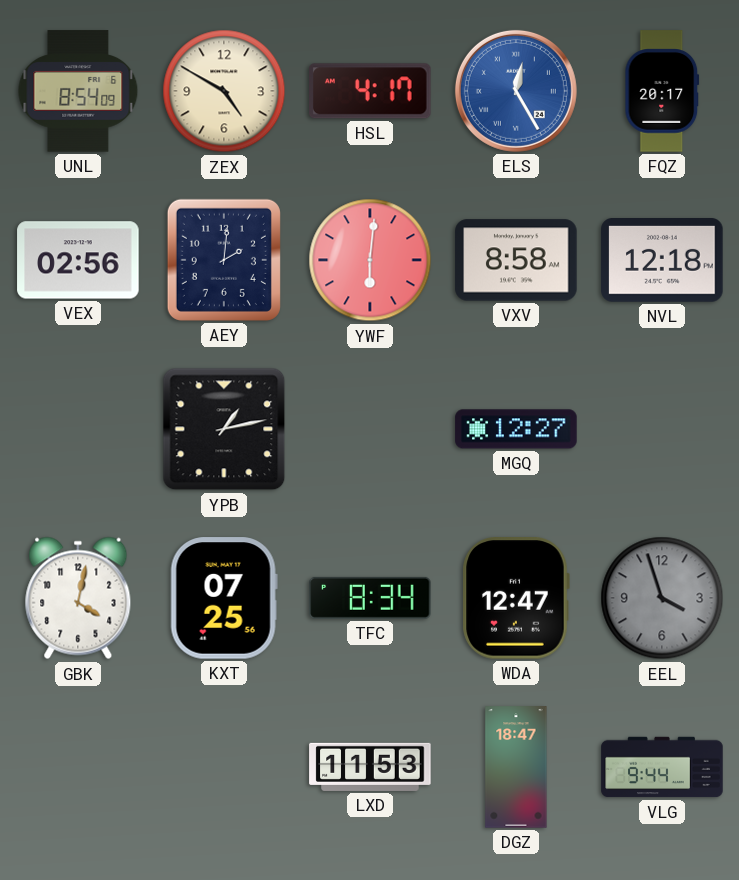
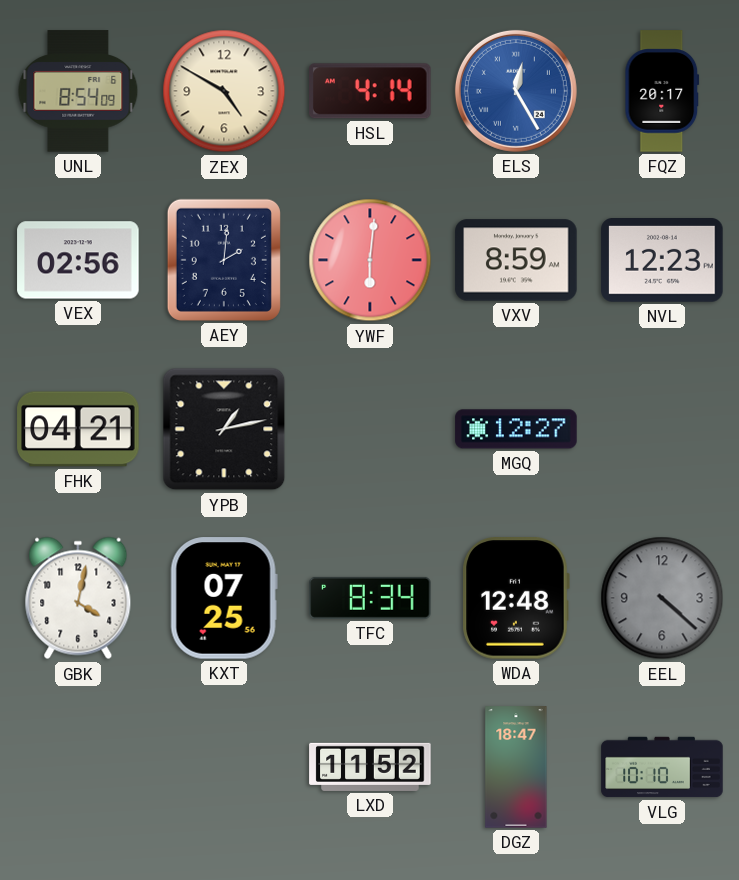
HSL: 4:17 -> 4:14 (371, 91)
VXV: 8:58 -> 8:59 (516, 260)
NVL: 12:18 -> 12:23 (662, 261)
FHK: none -> 04:21 (78, 429)
WDA: 12:47 -> 12:48 (516, 598)
EEL: 3:57 -> 4:22 (662, 598)
LXD: 11:53 -> 11:52 (370, 767)
VLG: 9:44 -> 10:10 (662, 767)
